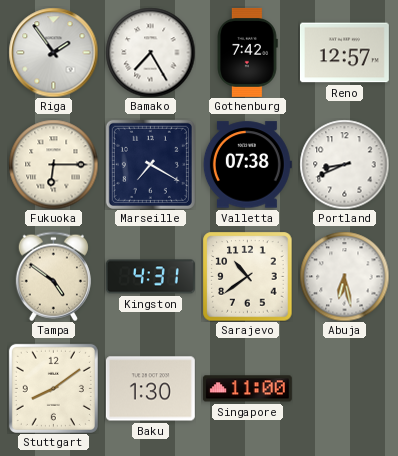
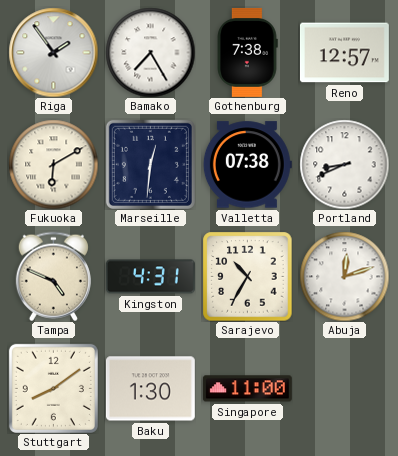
Gothenburg: 7:42 -> 7:38 (247, 52)
Fukuoka: 6:15 -> 6:10 (53, 164)
Marseille: 7:20 -> 12:31 (150, 164)
Tampa: 4:51 -> 4:49 (53, 276)
Sarajevo: 10:39 -> 10:35 (247, 276)
Abuja: 6:28 -> 12:12 (344, 276)
